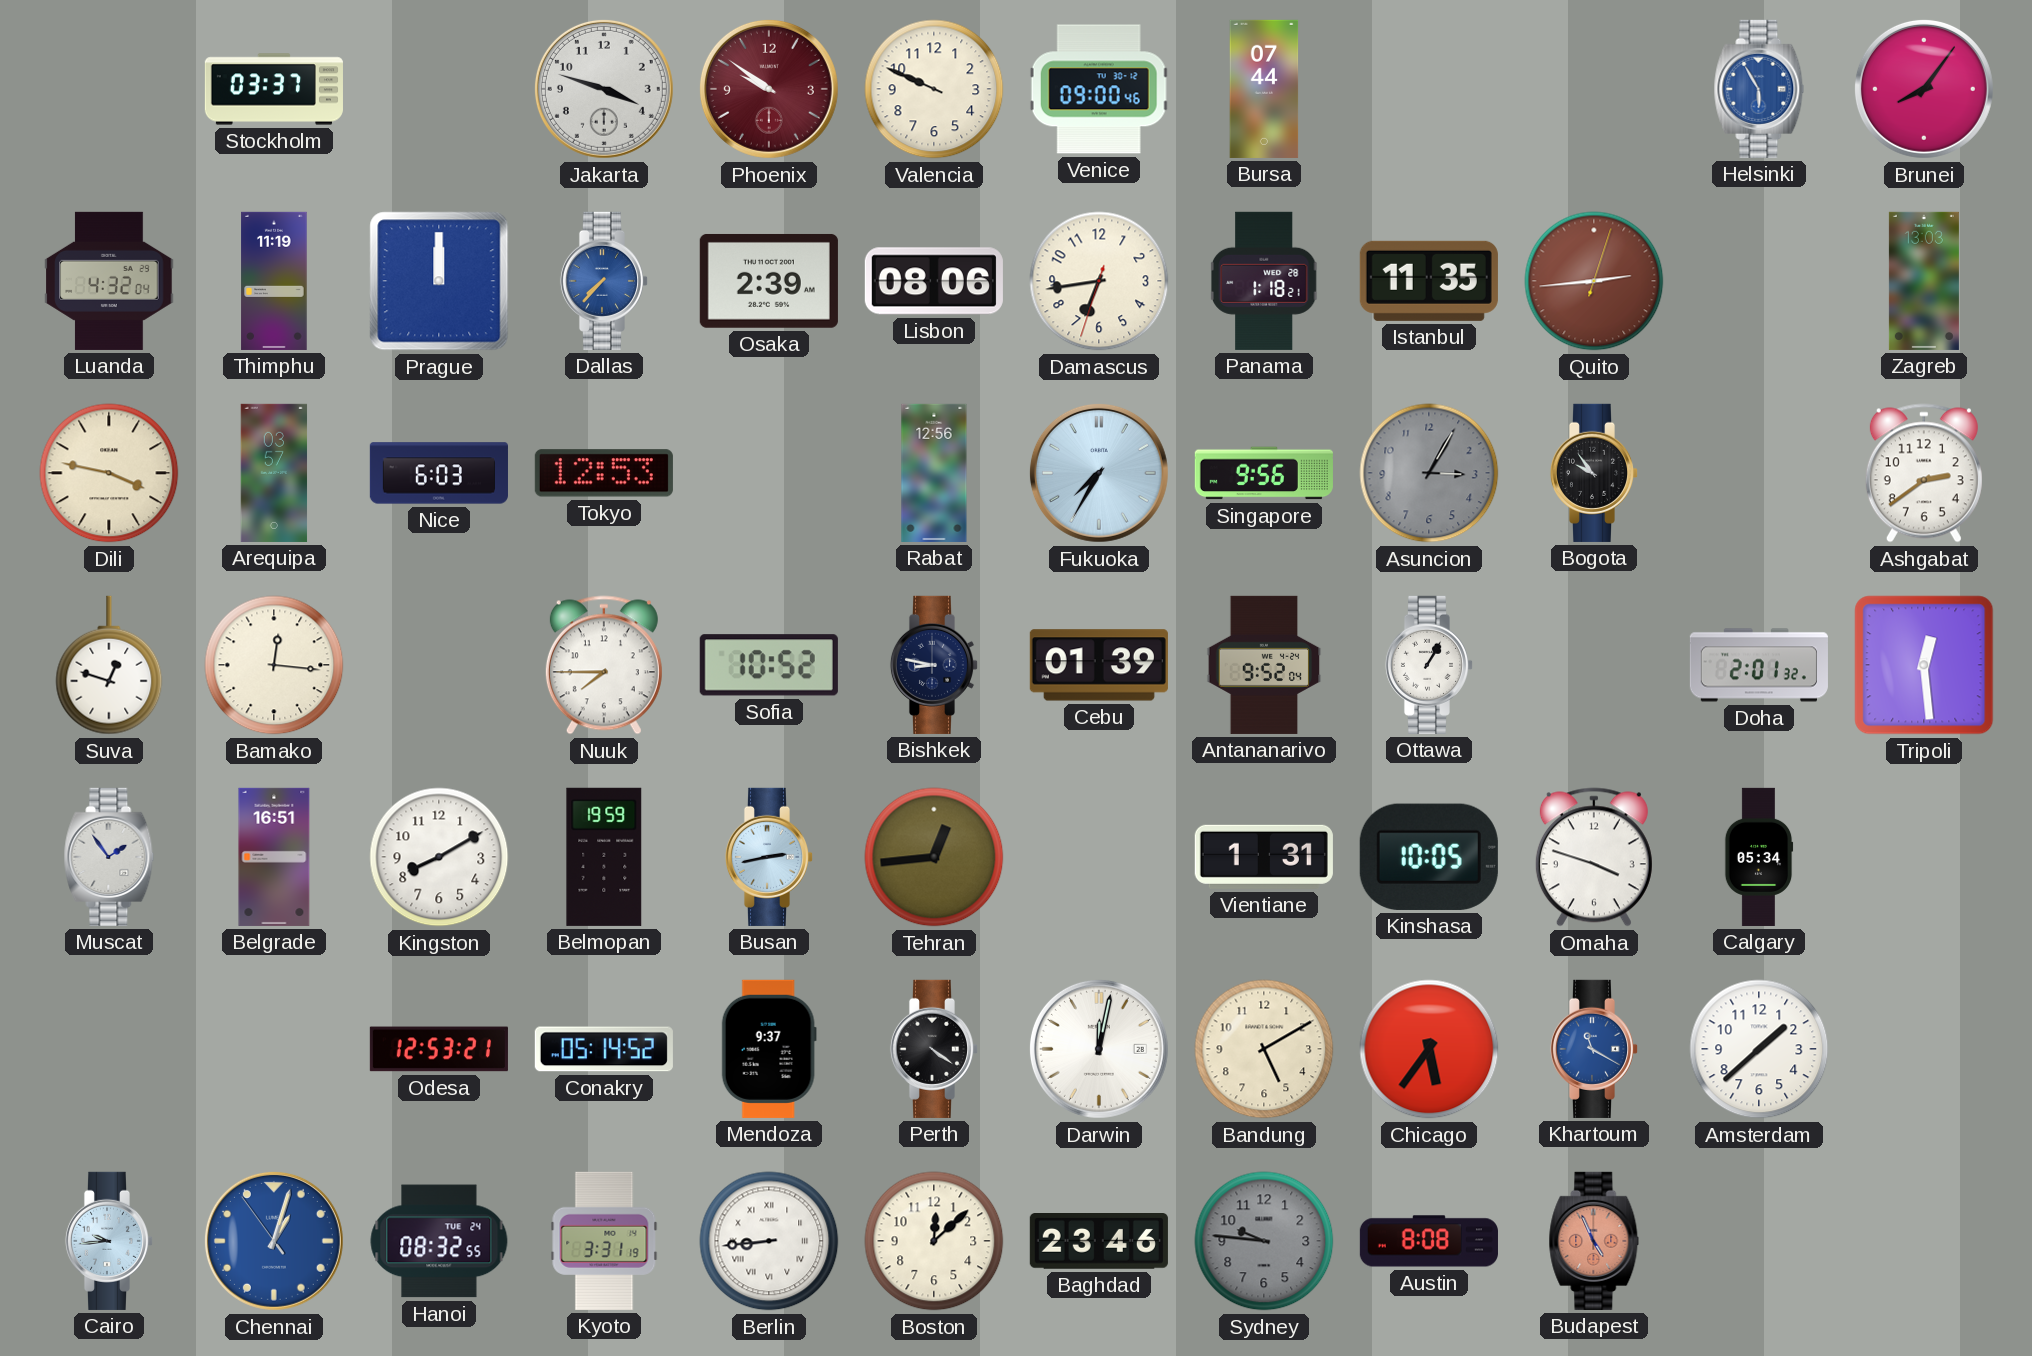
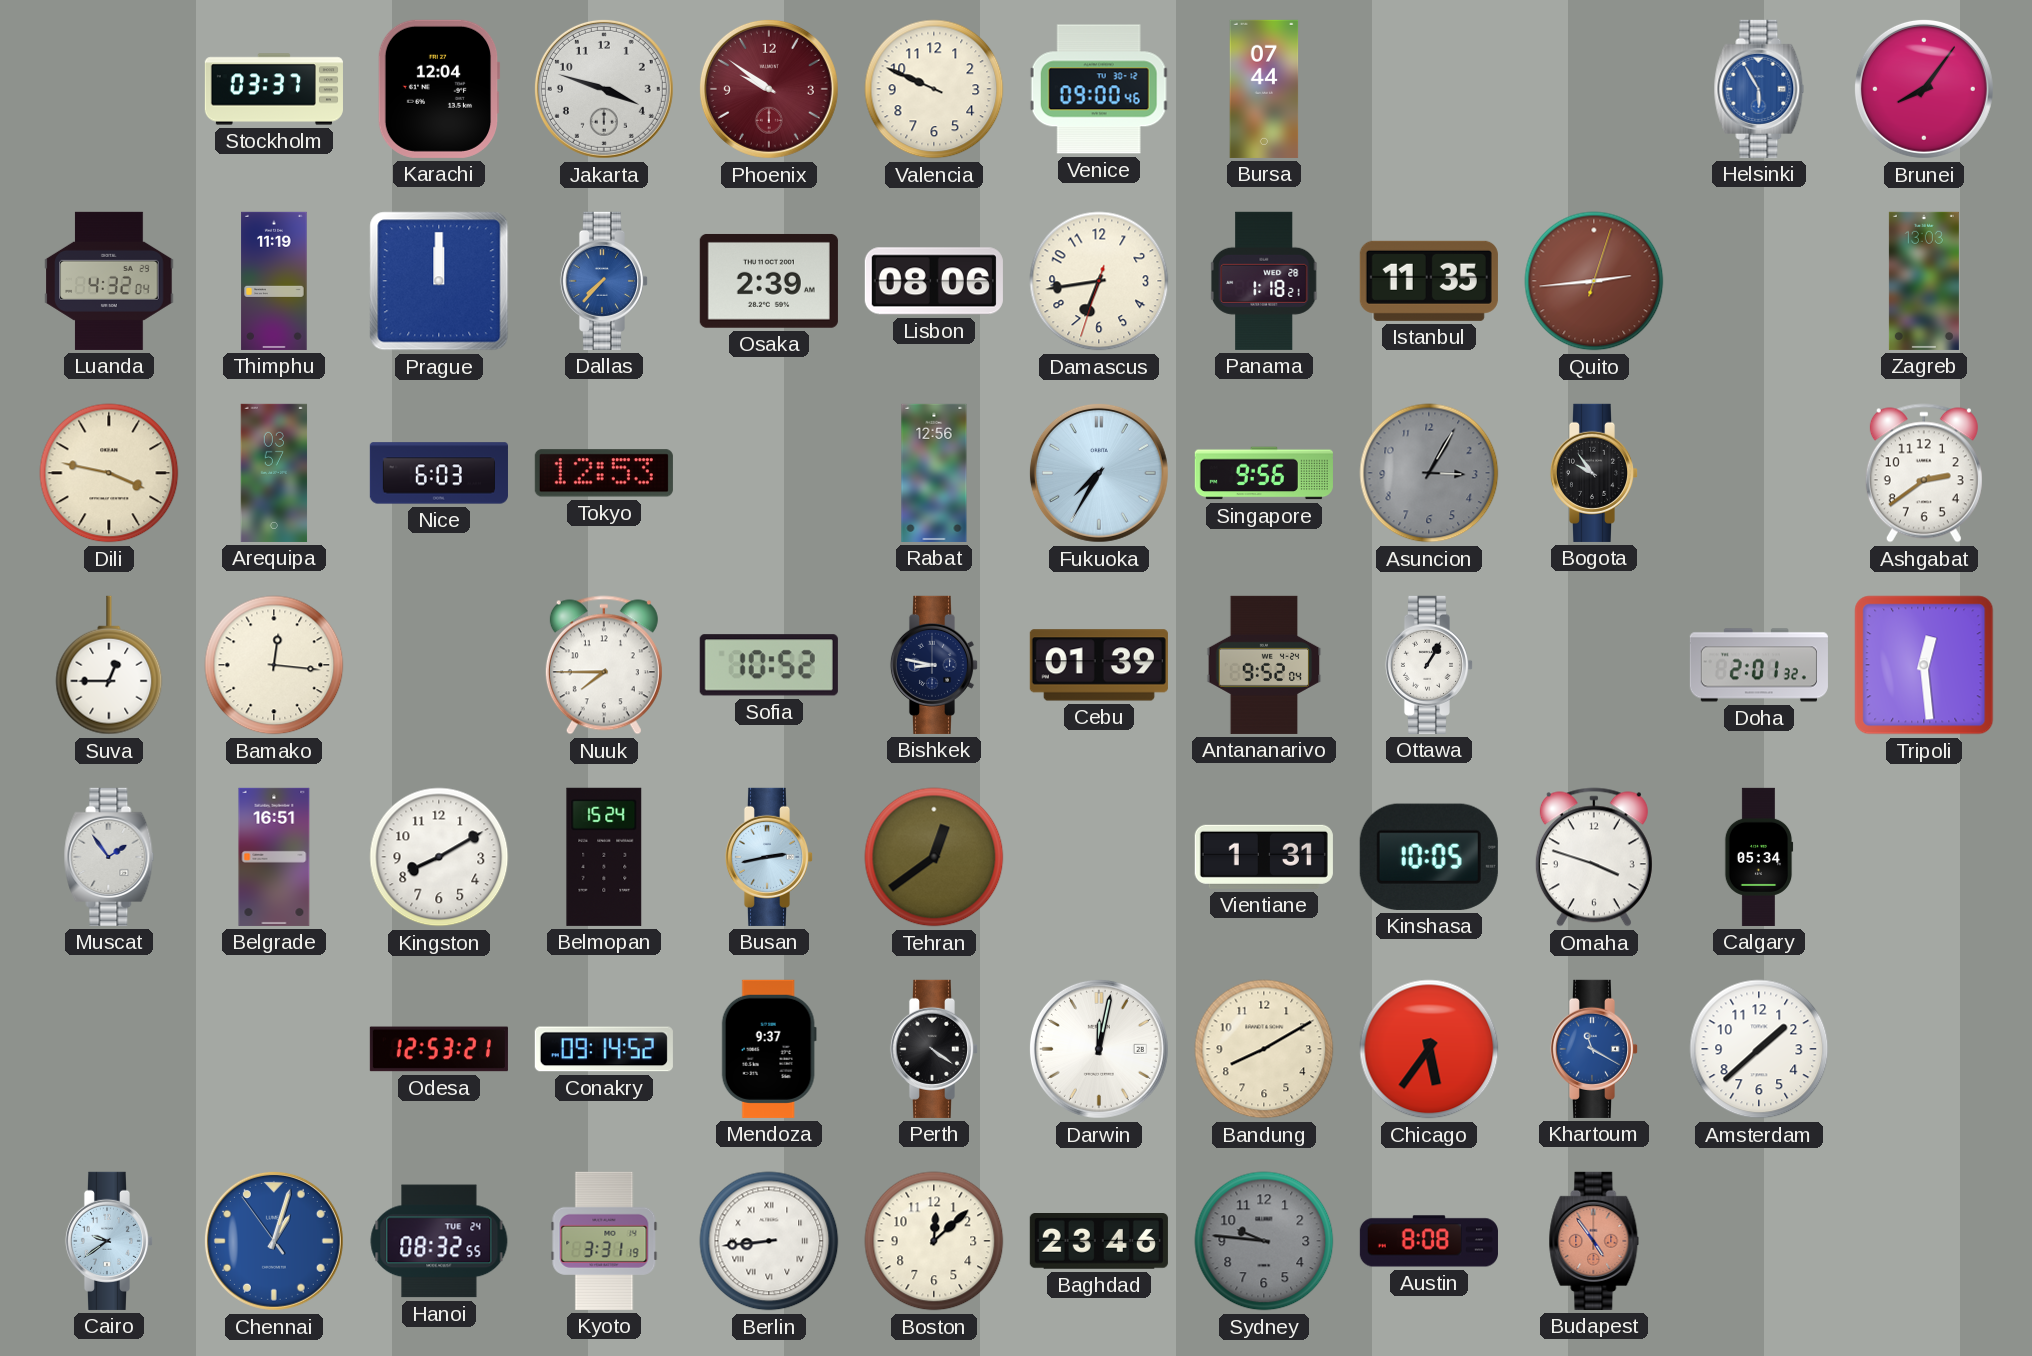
Karachi: none -> 12:04 (439, 89)
Suva: 12:48 -> 12:45 (109, 665)
Belmopan: 19:59 -> 15:24 (604, 857)
Tehran: 12:44 -> 12:39 (934, 857)
Conakry: 05:14 -> 09:14 (604, 1049)
Bandung: 5:10 -> 8:10 (1264, 1049)
Cairo: 9:44 -> 9:39 (109, 1241)
Budapest: 4:56 -> 4:54 (1594, 1241)
